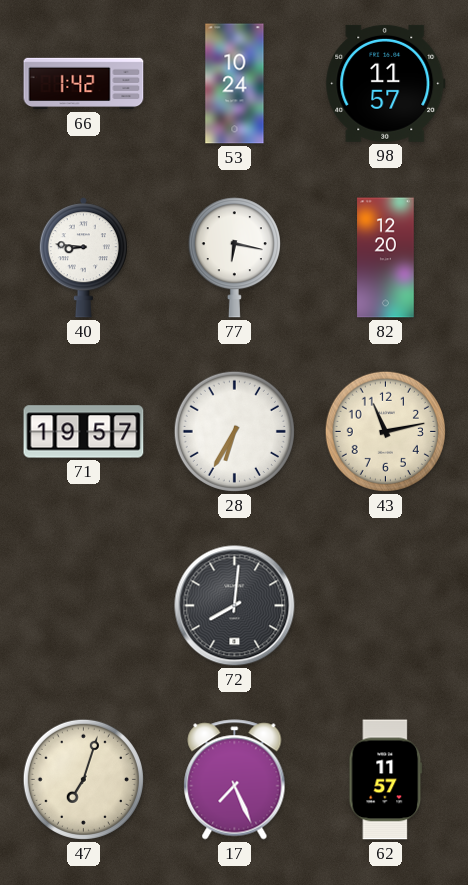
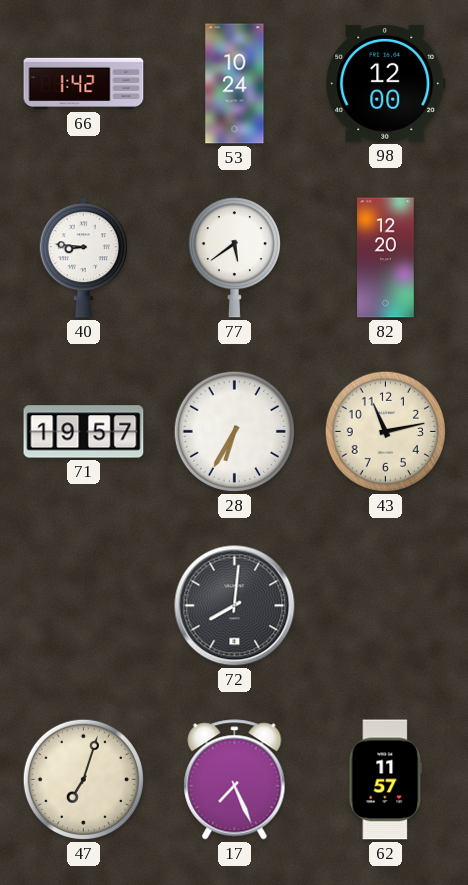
98: 11:57 -> 12:00 (386, 83)
77: 6:17 -> 5:39 (234, 258)
